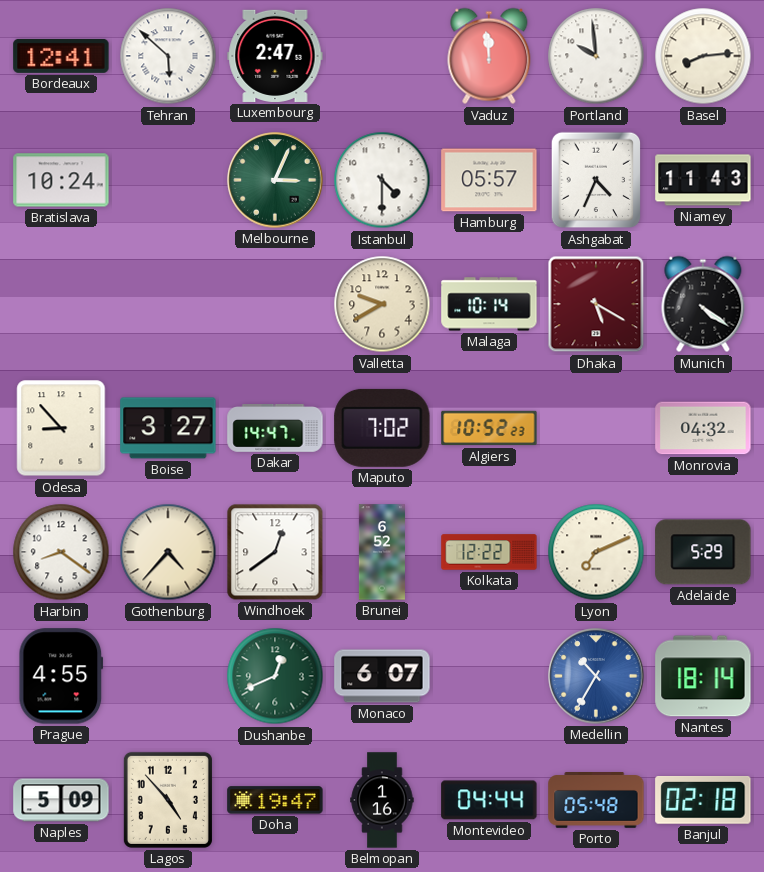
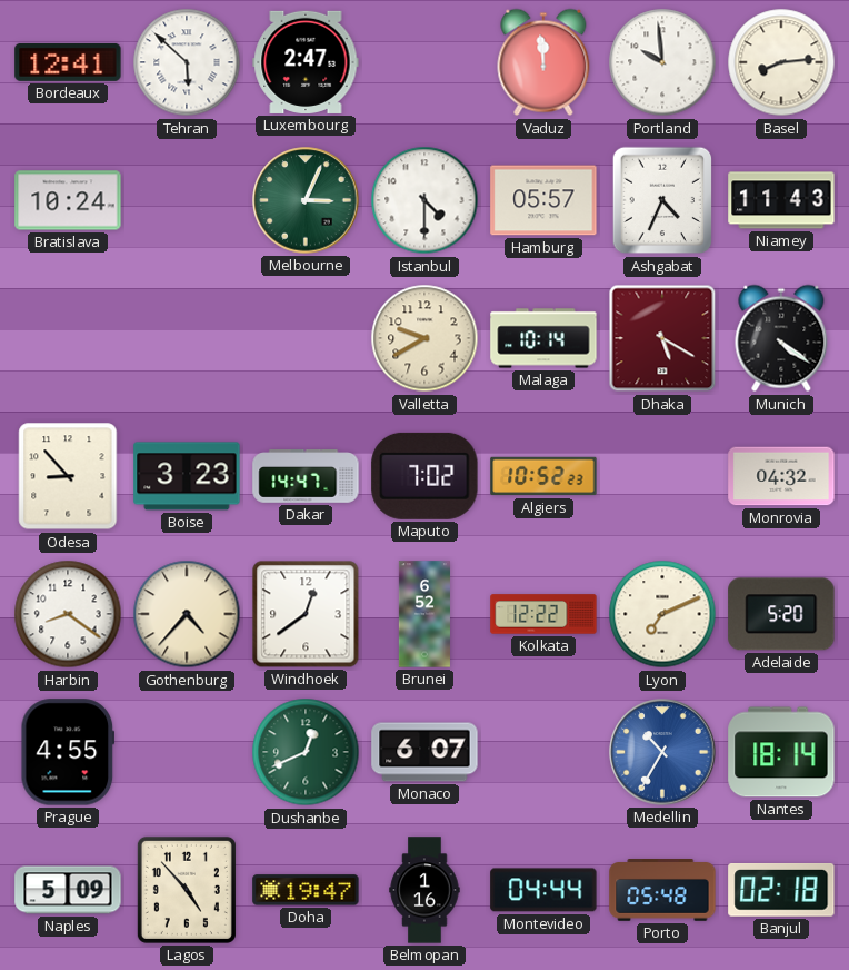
Boise: 3:27 -> 3:23 (187, 476)
Adelaide: 5:29 -> 5:20 (781, 614)
